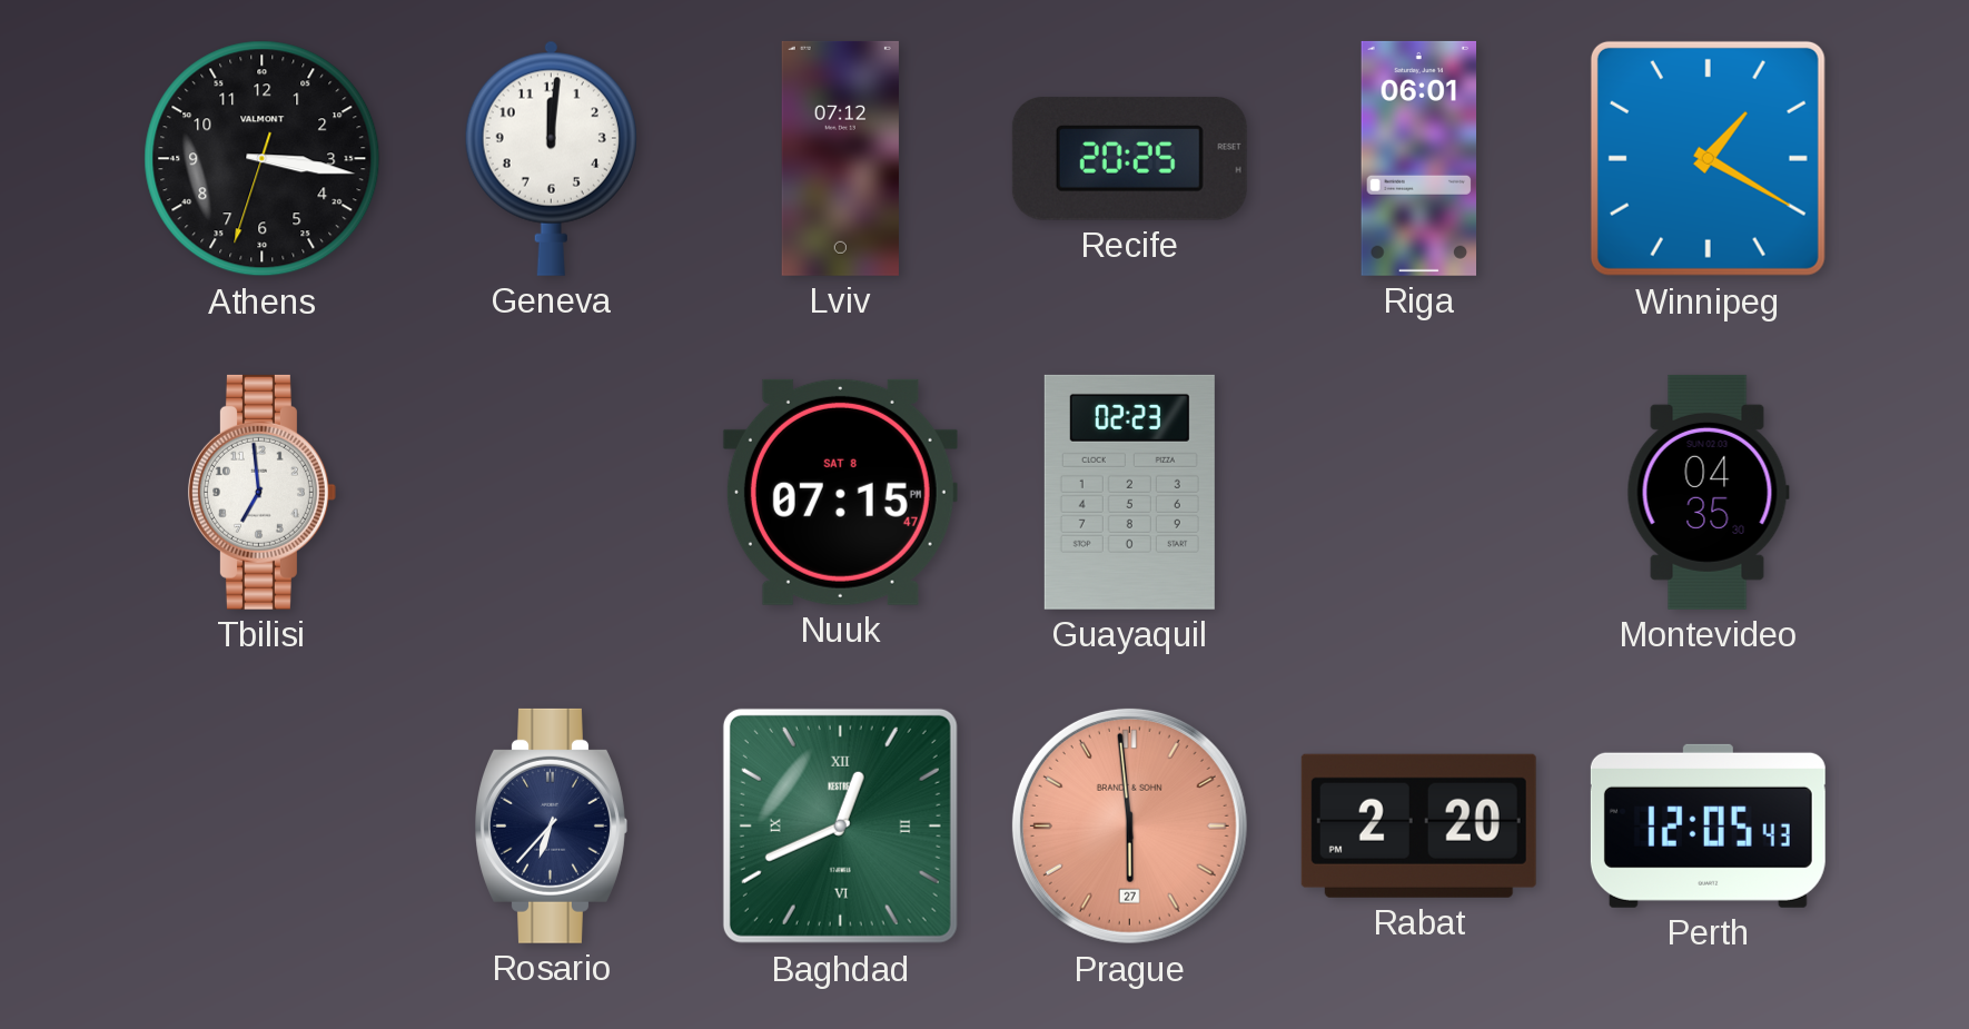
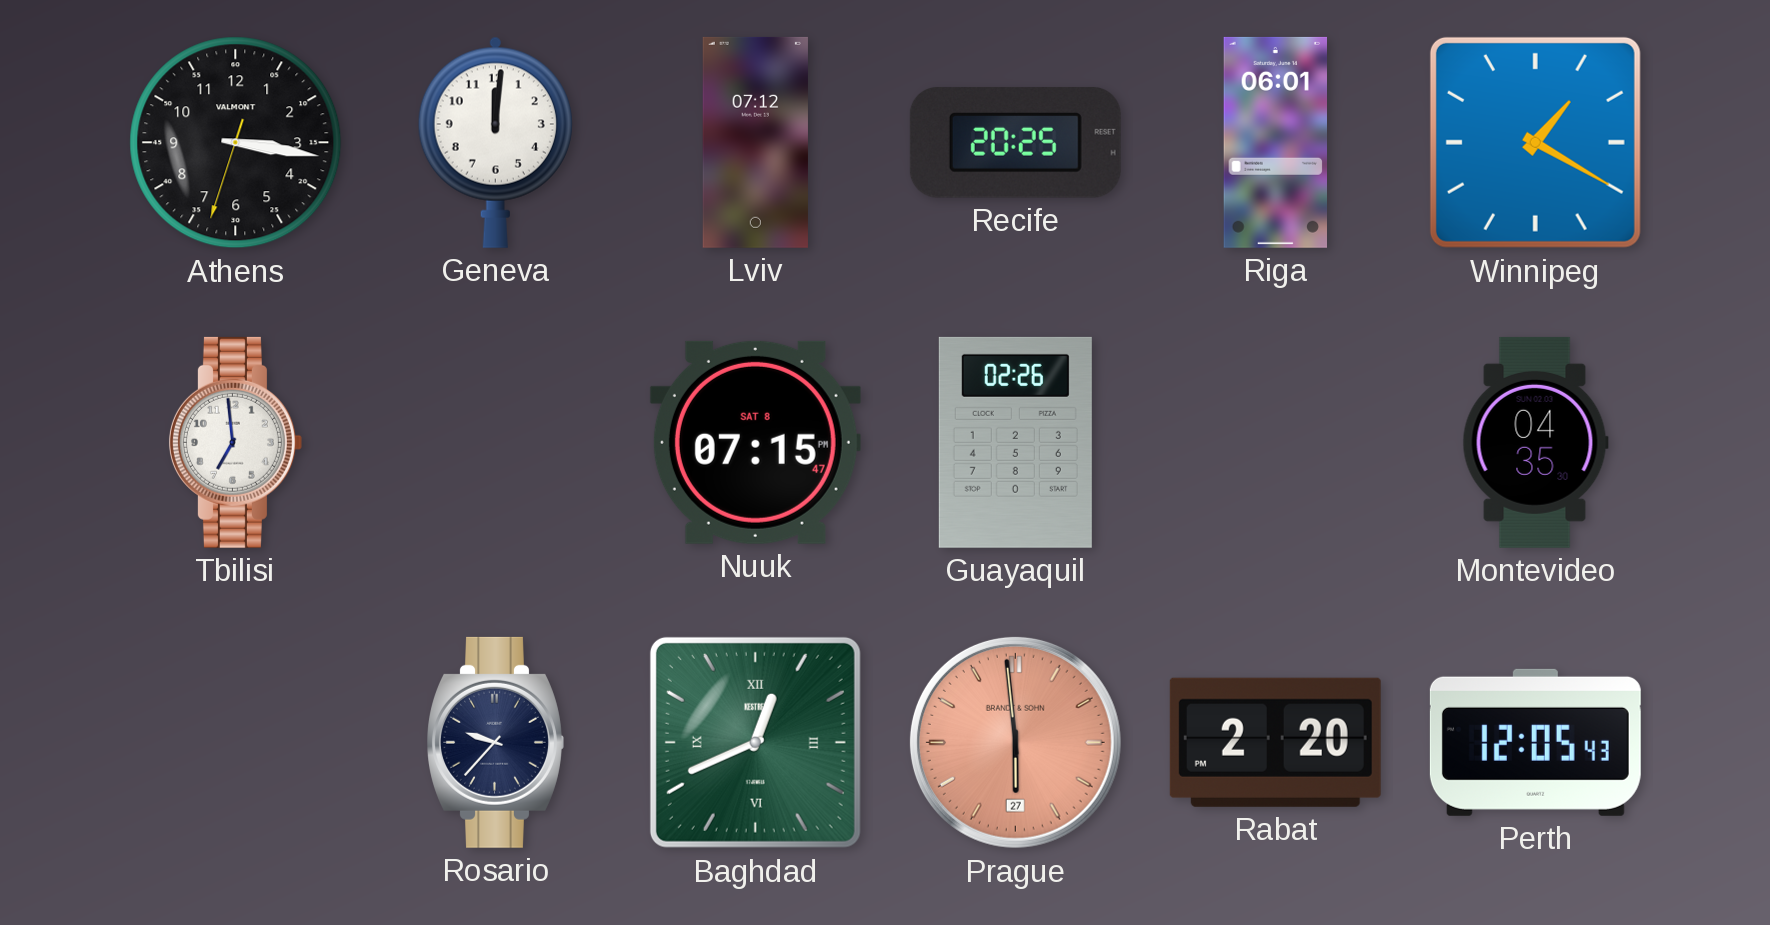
Guayaquil: 02:23 -> 02:26 (1015, 442)
Rosario: 6:37 -> 9:37 (495, 742)
